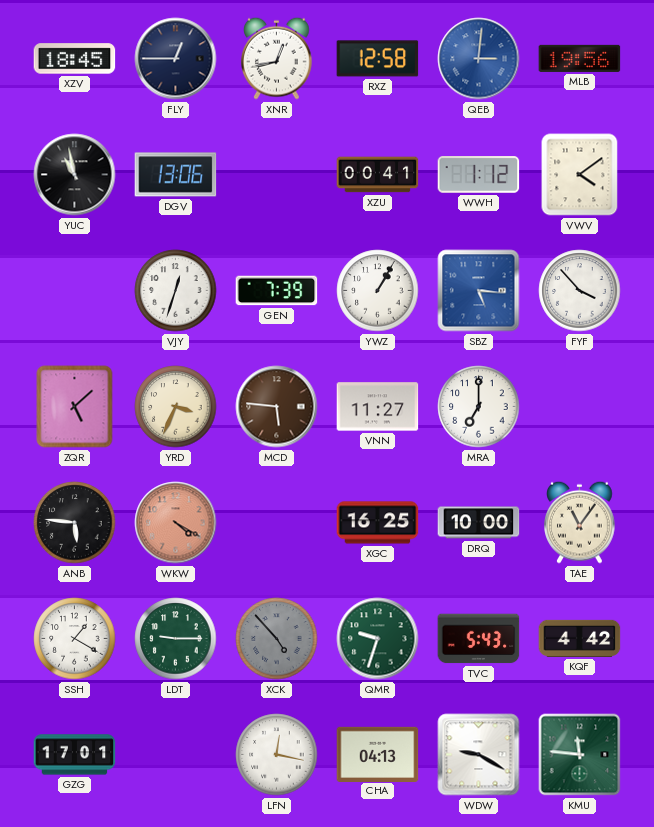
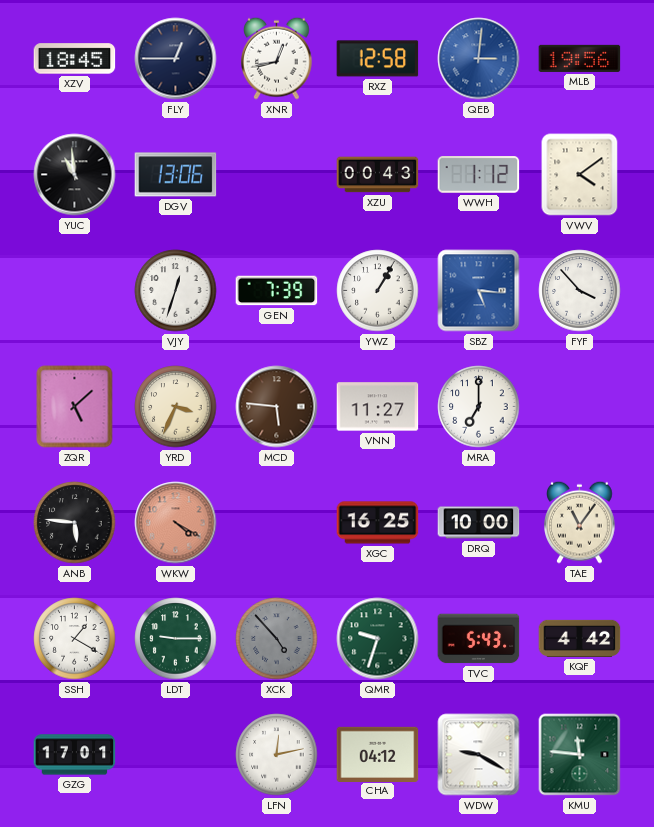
YUC: 10:58 -> 10:59 (75, 175)
XZU: 00:41 -> 00:43 (378, 175)
LFN: 12:17 -> 12:13 (277, 755)
CHA: 04:13 -> 04:12 (378, 754)
